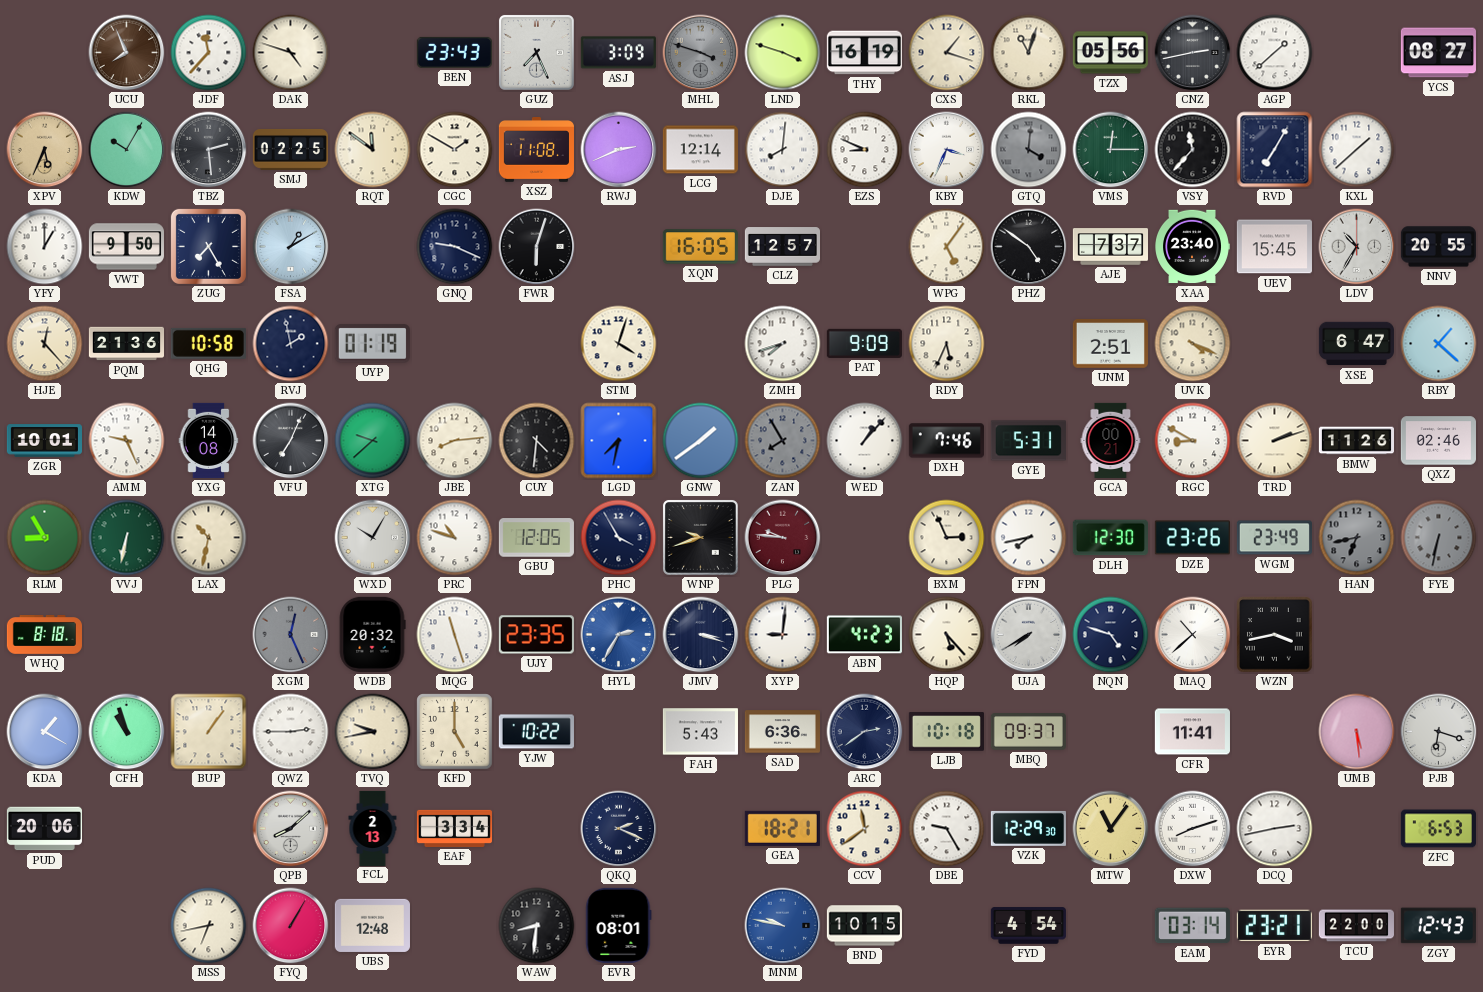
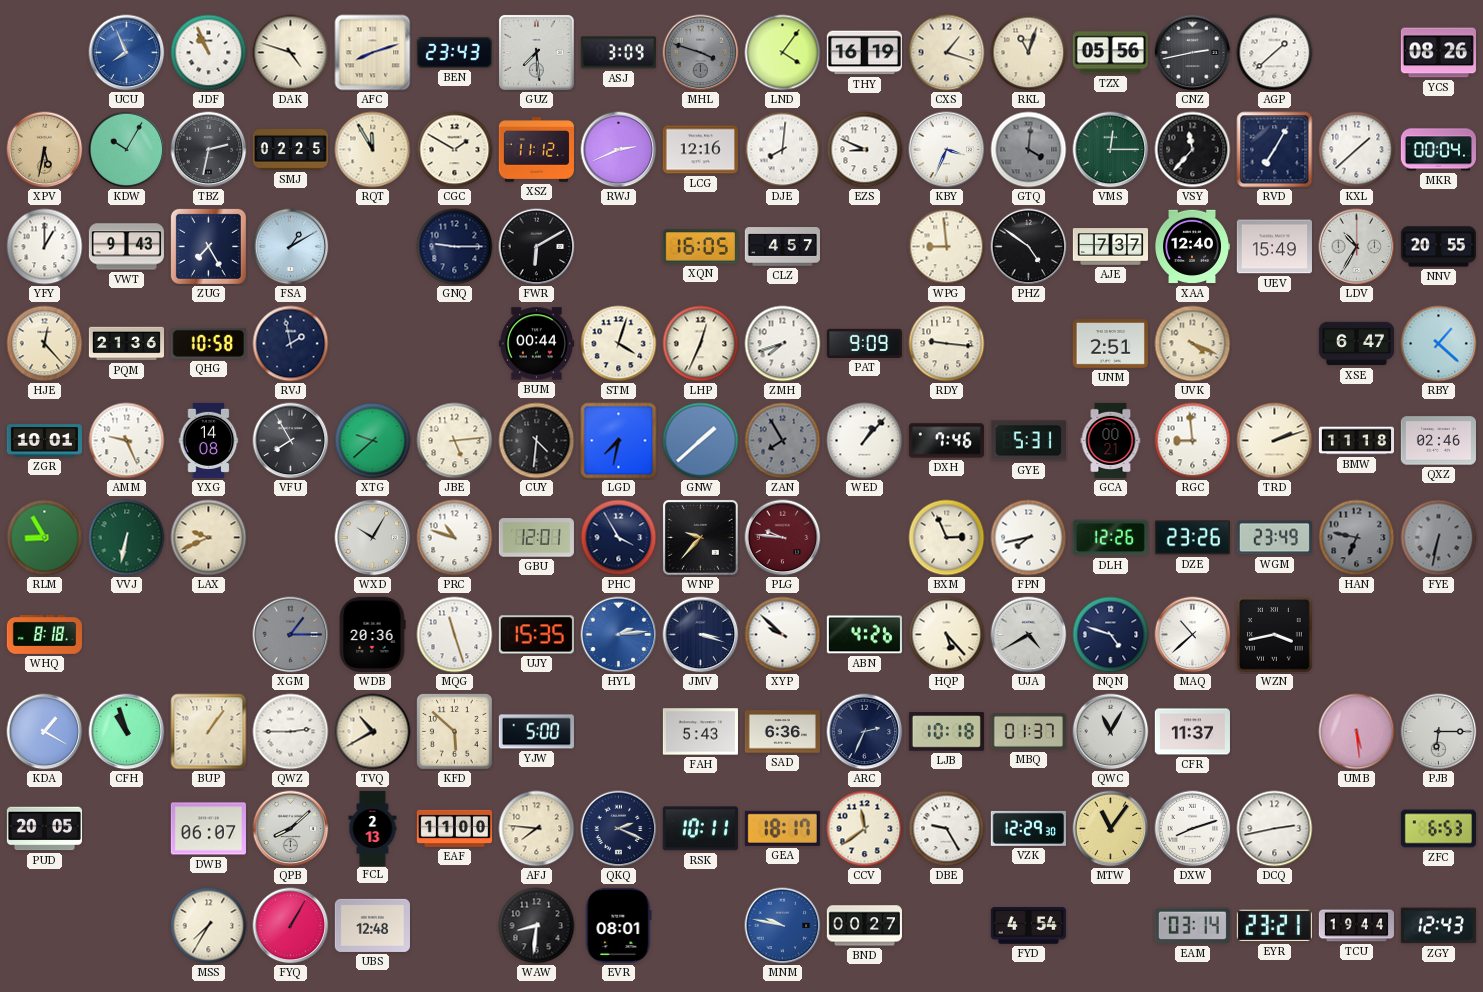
UCU dial: brown -> blue (127, 53)
JDF: 11:37 -> 10:56 (209, 53)
AFC: none -> 8:12 (373, 53)
GUZ: 7:26 -> 7:29 (536, 52)
LND: 3:48 -> 4:06 (783, 53)
YCS: 08:27 -> 08:26 (1438, 53)
XPV: 5:34 -> 5:32 (45, 150)
TBZ: 2:29 -> 2:32 (209, 150)
RQT: 11:51 -> 11:55 (373, 150)
XSZ: 11:08 -> 11:12 (536, 150)
LCG: 12:14 -> 12:16 (700, 150)
MKR: none -> 00:04 (1438, 150)
VWT: 9:50 -> 9:43 (126, 247)
GNQ: 9:19 -> 9:15 (455, 247)
FWR: 6:03 -> 6:10 (537, 247)
CLZ: 12:57 -> 4:57 (782, 247)
WPG: 5:06 -> 8:59 (947, 247)
XAA: 23:40 -> 12:40 (1193, 247)
UEV: 15:45 -> 15:49 (1274, 247)
UYP: 01:19 -> none (372, 344)
BUM: none -> 00:44 (536, 344)
LHP: none -> 12:34 (701, 344)
RDY: 5:34 -> 9:16 (947, 344)
VFU: 7:04 -> 7:55 (291, 441)
JBE: 8:14 -> 5:14 (455, 441)
GNW: 1:39 -> 1:38 (701, 441)
RGC: 8:50 -> 8:59 (1193, 441)
BMW: 11:26 -> 11:18 (1356, 441)
LAX: 10:32 -> 9:41 (209, 538)
GBU: 12:05 -> 12:01 (536, 538)
WNP: 9:42 -> 9:37 (700, 537)
DLH: 12:30 -> 12:26 (1110, 538)
HAN: 6:43 -> 6:47 (1357, 538)
XGM: 12:26 -> 1:15 (291, 635)
WDB: 20:32 -> 20:36 (372, 634)
UJY: 23:35 -> 15:35 (536, 635)
HYL: 2:35 -> 2:14 (619, 635)
XYP: 9:01 -> 9:52 (783, 635)
ABN: 4:23 -> 4:26 (864, 635)
UJA: 7:40 -> 4:40 (1029, 635)
TVQ: 9:43 -> 10:40 (373, 732)
KFD: 5:00 -> 5:52 (455, 732)
YJW: 10:22 -> 5:00 (536, 732)
ARC: 2:39 -> 2:34 (865, 732)
MBQ: 09:37 -> 01:37 (1028, 732)
QWC: none -> 11:05 (1111, 732)
CFR: 11:41 -> 11:37 (1192, 732)
PJB: 6:18 -> 6:15 (1439, 732)
PUD: 20:06 -> 20:05 (44, 829)
DWB: none -> 06:07 (208, 829)
EAF: 3:34 -> 11:00 (454, 828)
AFJ: none -> 7:46 (537, 829)
RSK: none -> 10:11 (700, 829)
GEA: 18:21 -> 18:17 (782, 828)
MSS: 6:43 -> 7:35 (209, 926)
BND: 10:15 -> 00:27 (864, 926)
TCU: 22:00 -> 19:44 (1356, 926)
